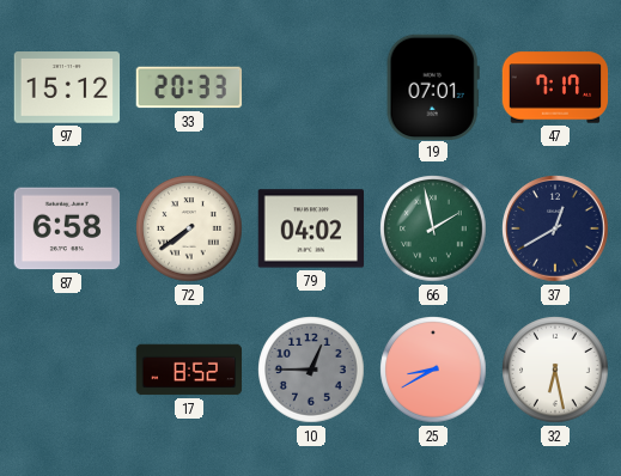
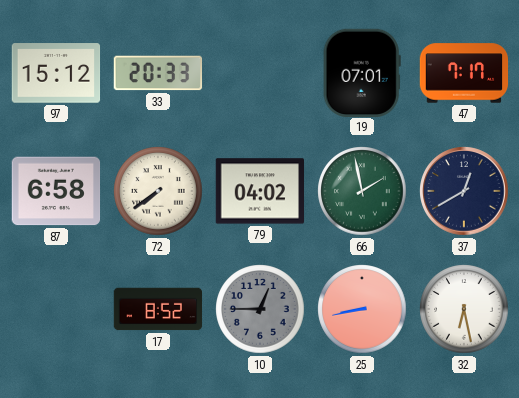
25: 8:40 -> 8:43 (362, 309)
